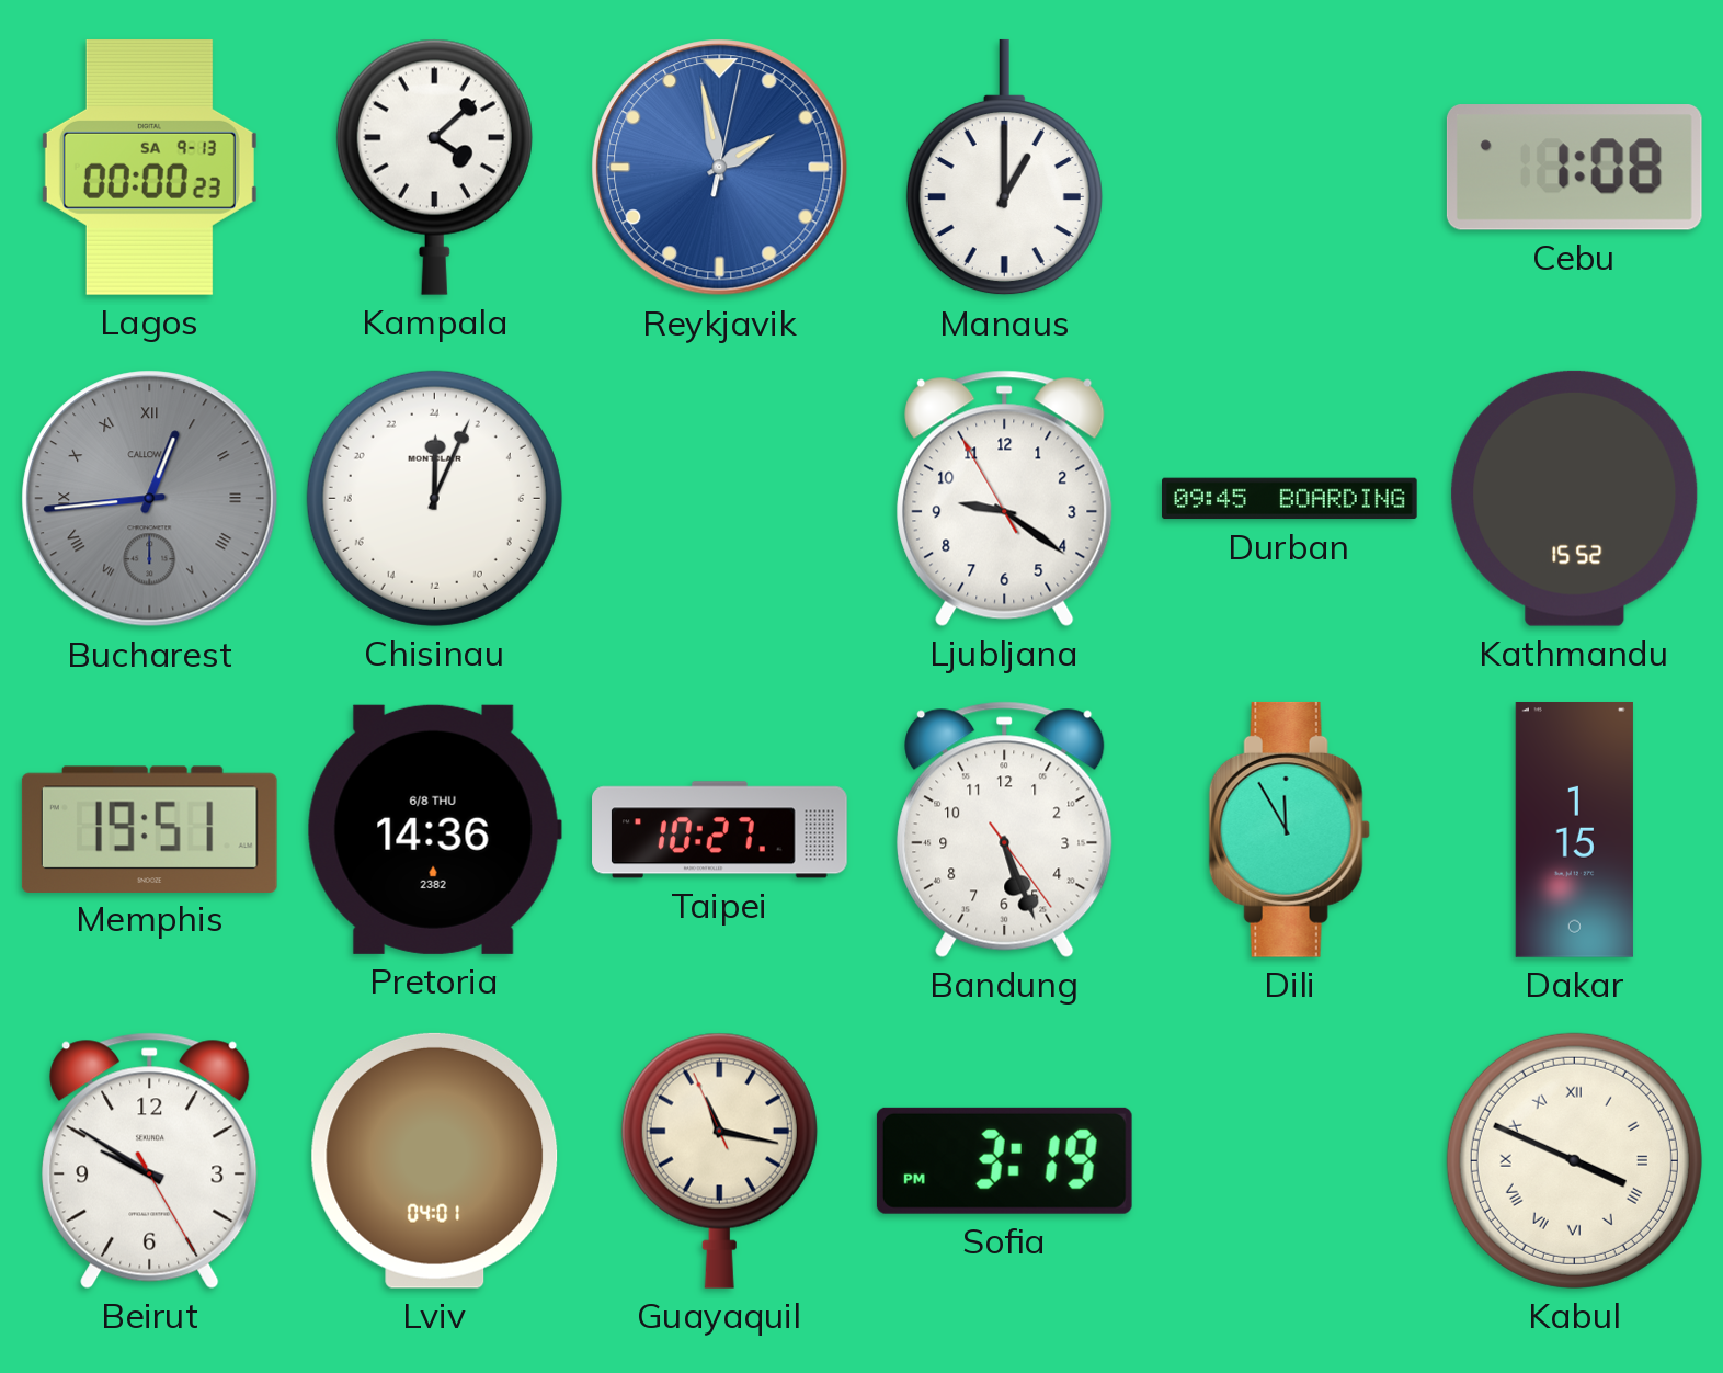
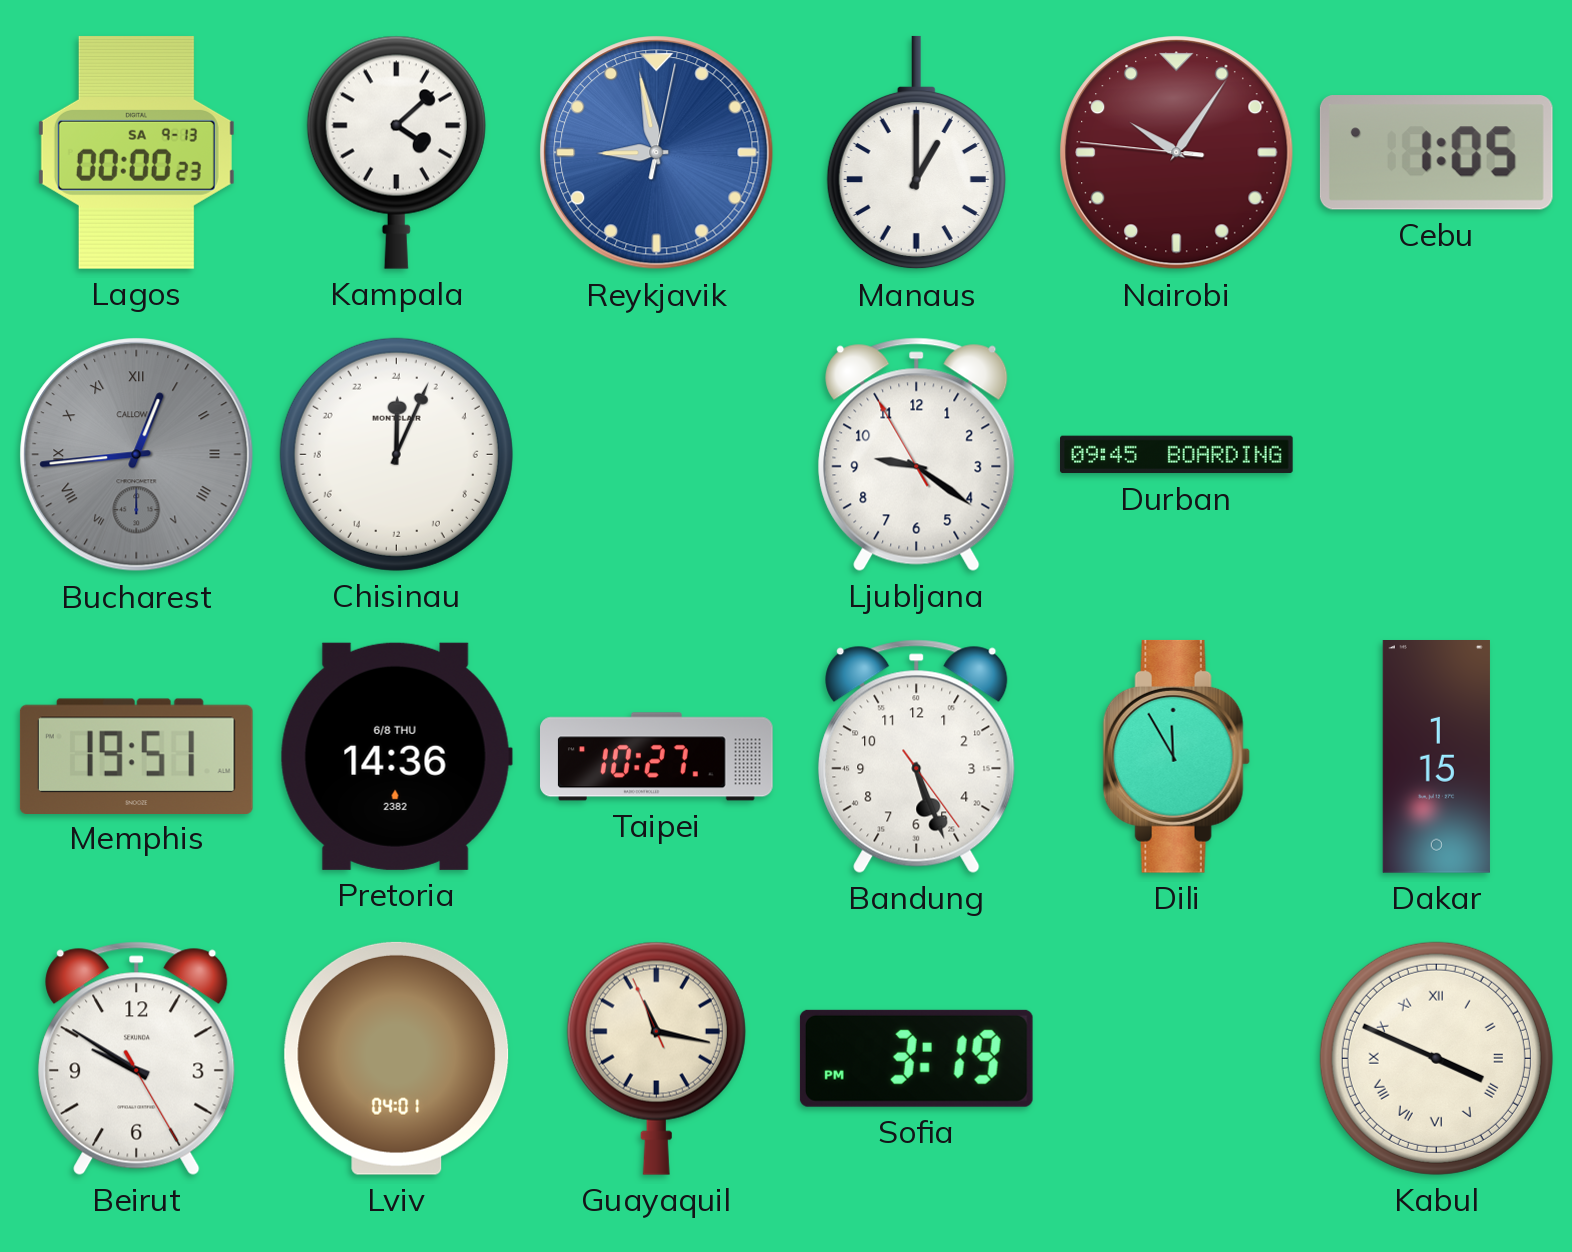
Reykjavik: 1:58 -> 8:58 (657, 153)
Nairobi: none -> 10:05 (1177, 153)
Cebu: 1:08 -> 1:05 (1436, 153)
Kathmandu: 15:52 -> none (1575, 498)
